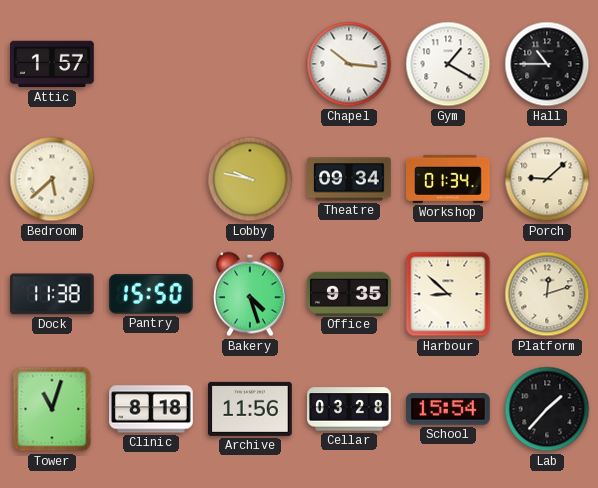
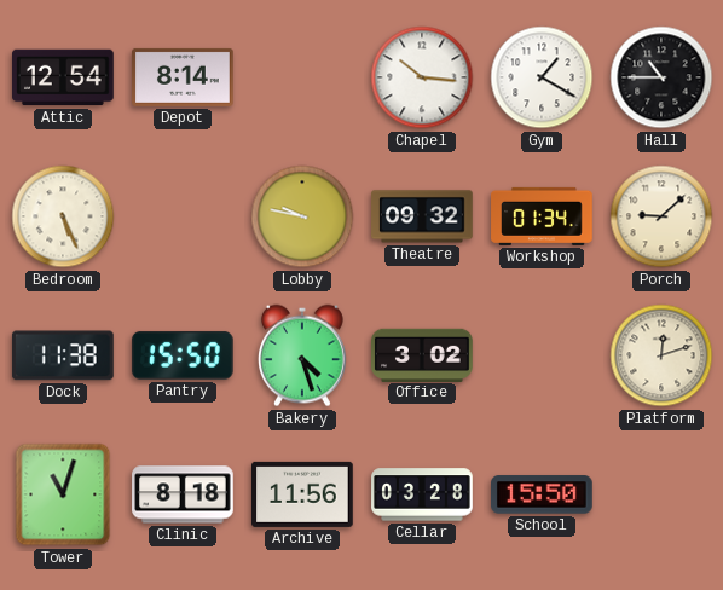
Attic: 1:57 -> 12:54 (64, 77)
Depot: none -> 8:14 (184, 77)
Bedroom: 5:38 -> 5:26 (63, 216)
Theatre: 09:34 -> 09:32 (423, 216)
Office: 9:35 -> 3:02 (423, 354)
Harbour: 8:52 -> none (448, 294)
School: 15:54 -> 15:50 (543, 494)
Lab: 1:37 -> none (547, 409)
